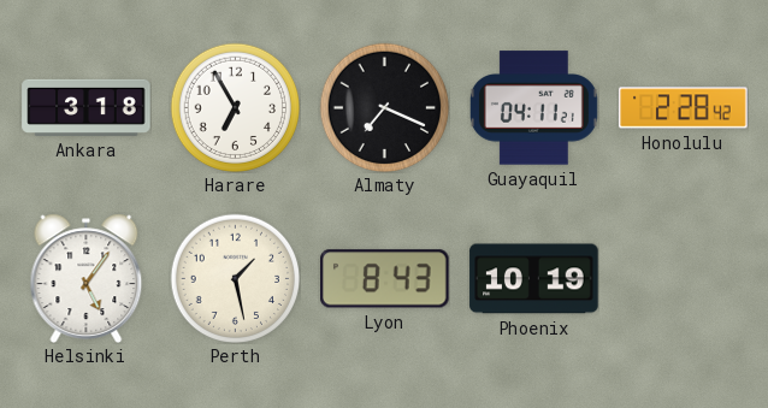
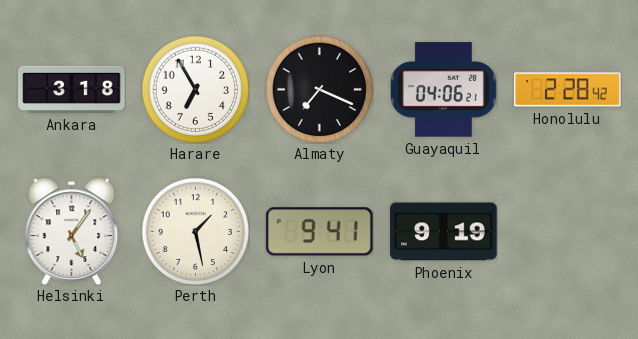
Guayaquil: 04:11 -> 04:06 (443, 90)
Lyon: 8:43 -> 9:41 (320, 232)
Phoenix: 10:19 -> 9:19 (444, 232)
